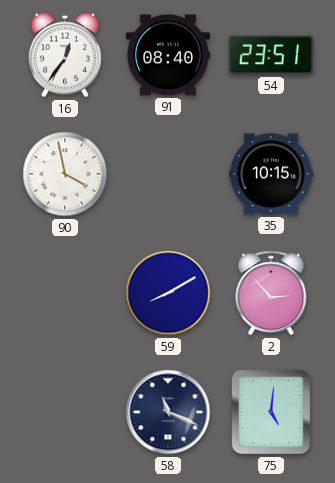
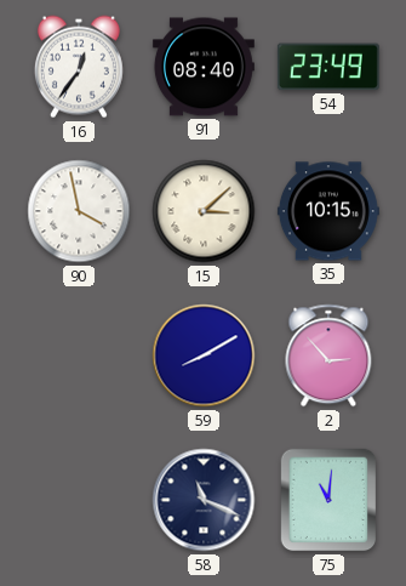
54: 23:51 -> 23:49 (328, 67)
15: none -> 3:08 (204, 211)
75: 5:01 -> 11:01 (328, 500)
